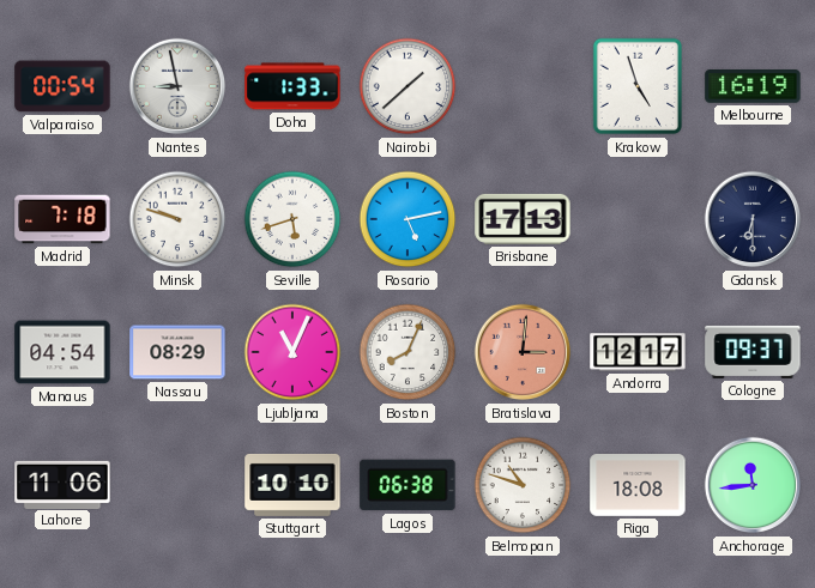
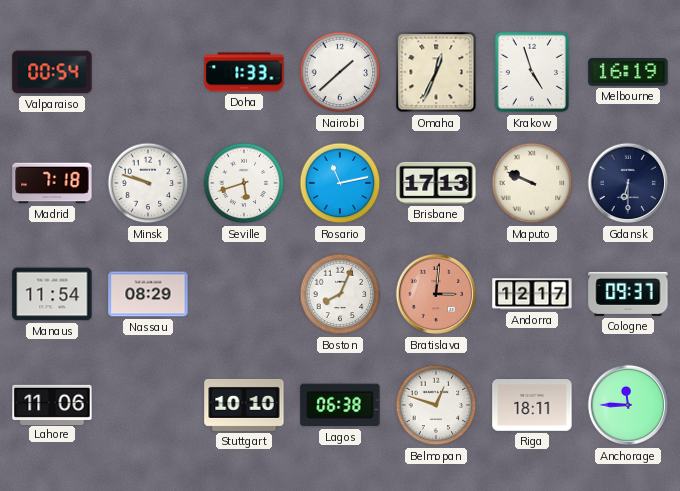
Nantes: 8:58 -> none (177, 86)
Omaha: none -> 12:34 (436, 72)
Rosario: 5:13 -> 11:13 (340, 183)
Maputo: none -> 9:49 (532, 183)
Manaus: 04:54 -> 11:54 (52, 294)
Ljubljana: 11:04 -> none (292, 352)
Belmopan: 10:48 -> 12:48 (436, 405)
Riga: 18:08 -> 18:11 (532, 406)
Anchorage: 11:44 -> 11:45 (628, 405)
